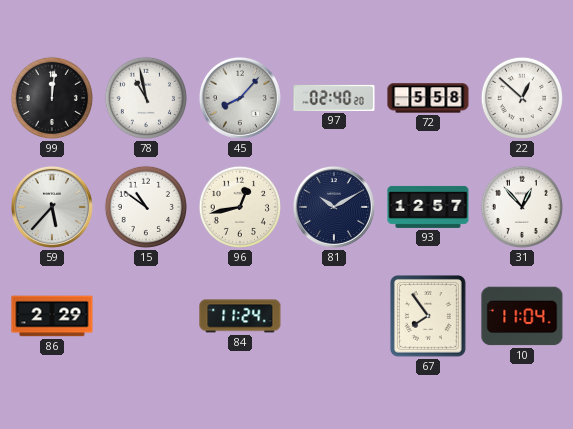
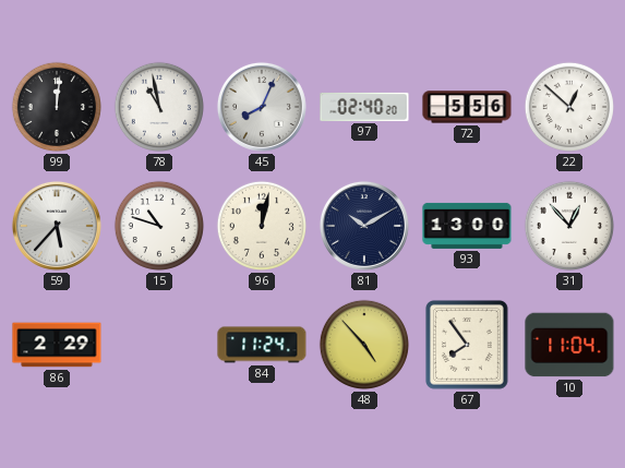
45: 8:07 -> 8:04 (262, 107)
72: 5:58 -> 5:56 (467, 107)
15: 10:51 -> 10:48 (159, 226)
96: 12:43 -> 12:02 (262, 226)
93: 12:57 -> 13:00 (467, 226)
48: none -> 4:53 (364, 345)
